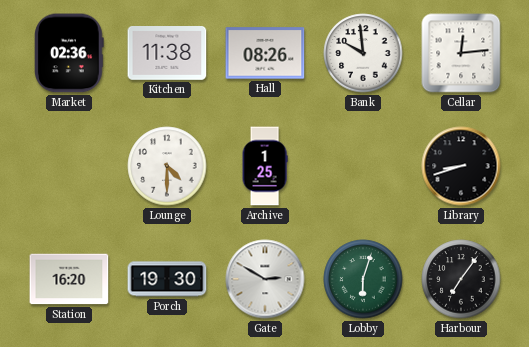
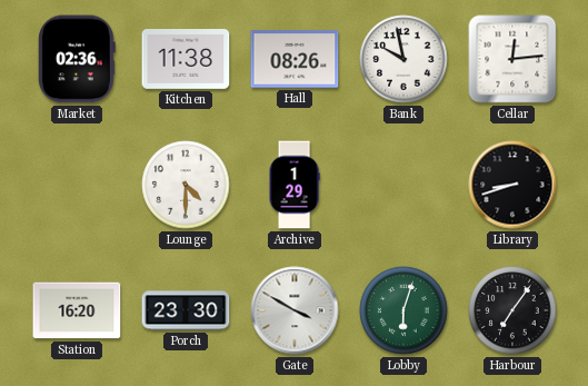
Bank: 9:59 -> 9:58 (403, 59)
Archive: 1:25 -> 1:29 (295, 185)
Porch: 19:30 -> 23:30 (186, 310)
Gate: 2:50 -> 3:50 (295, 310)
